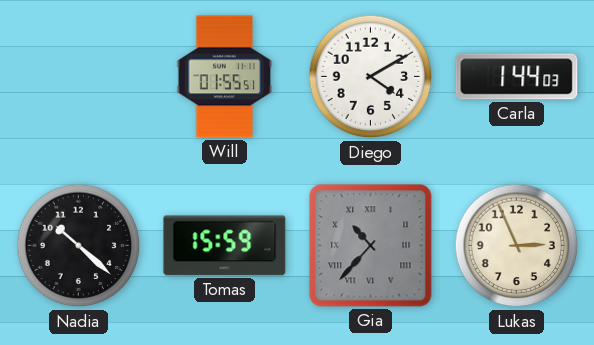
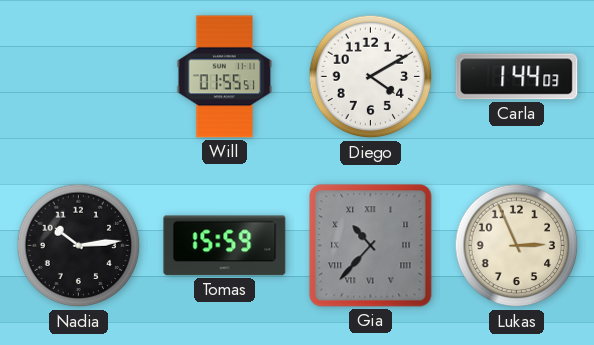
Nadia: 10:22 -> 10:14 (79, 246)
